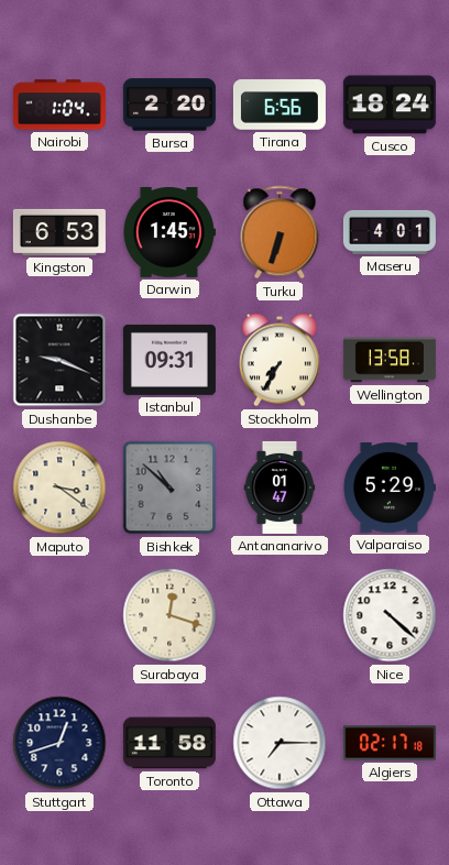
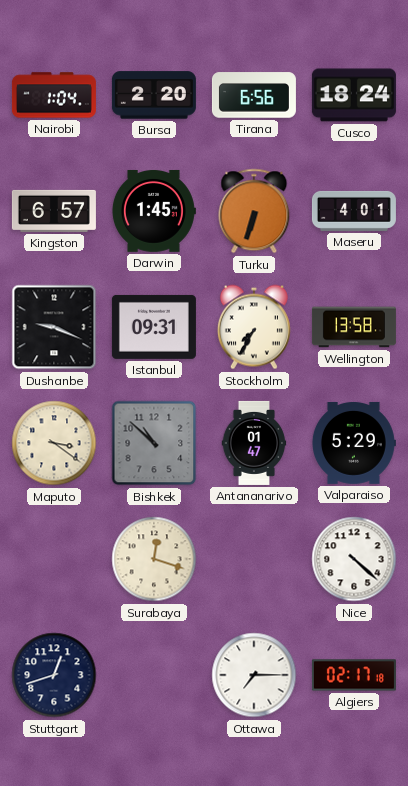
Kingston: 6:53 -> 6:57 (54, 211)
Toronto: 11:58 -> none (169, 743)
